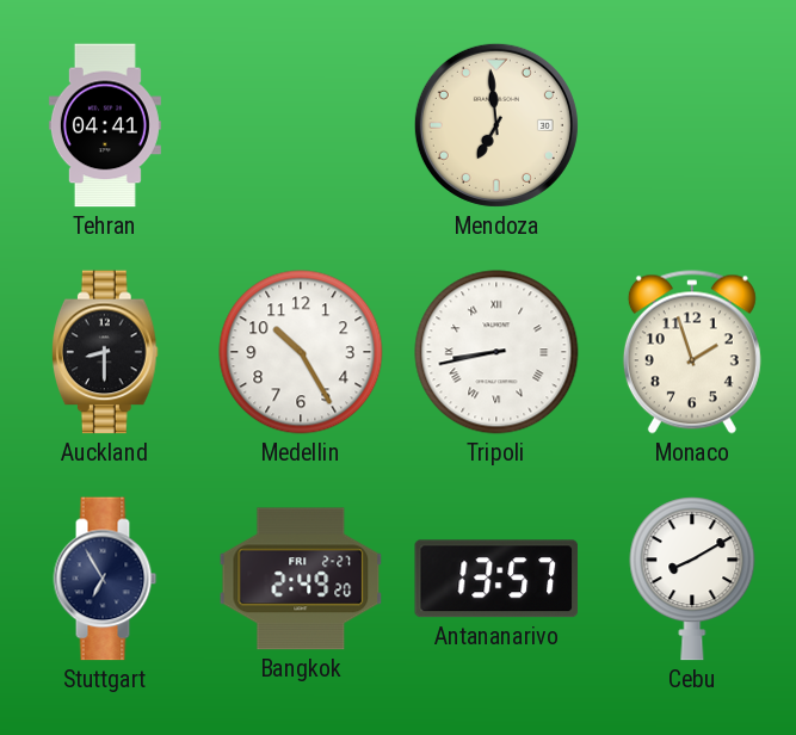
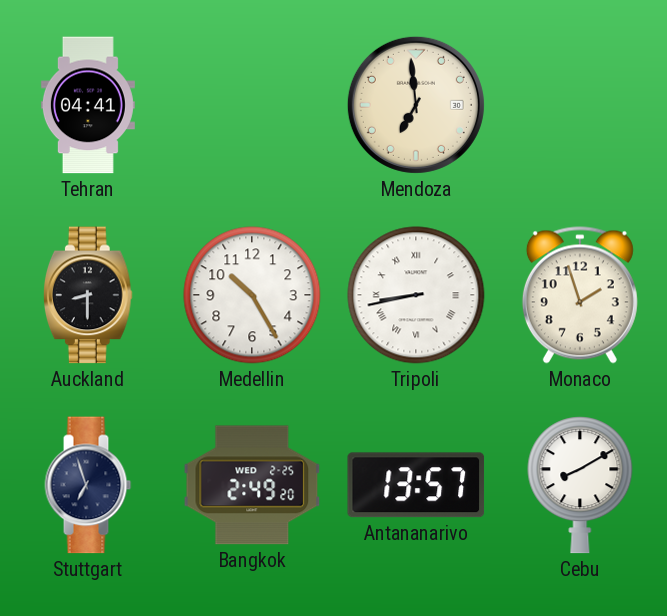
Stuttgart: 6:55 -> 6:57 (88, 485)
Bangkok date: FRI 2-27 -> WED 2-25 (252, 485)
